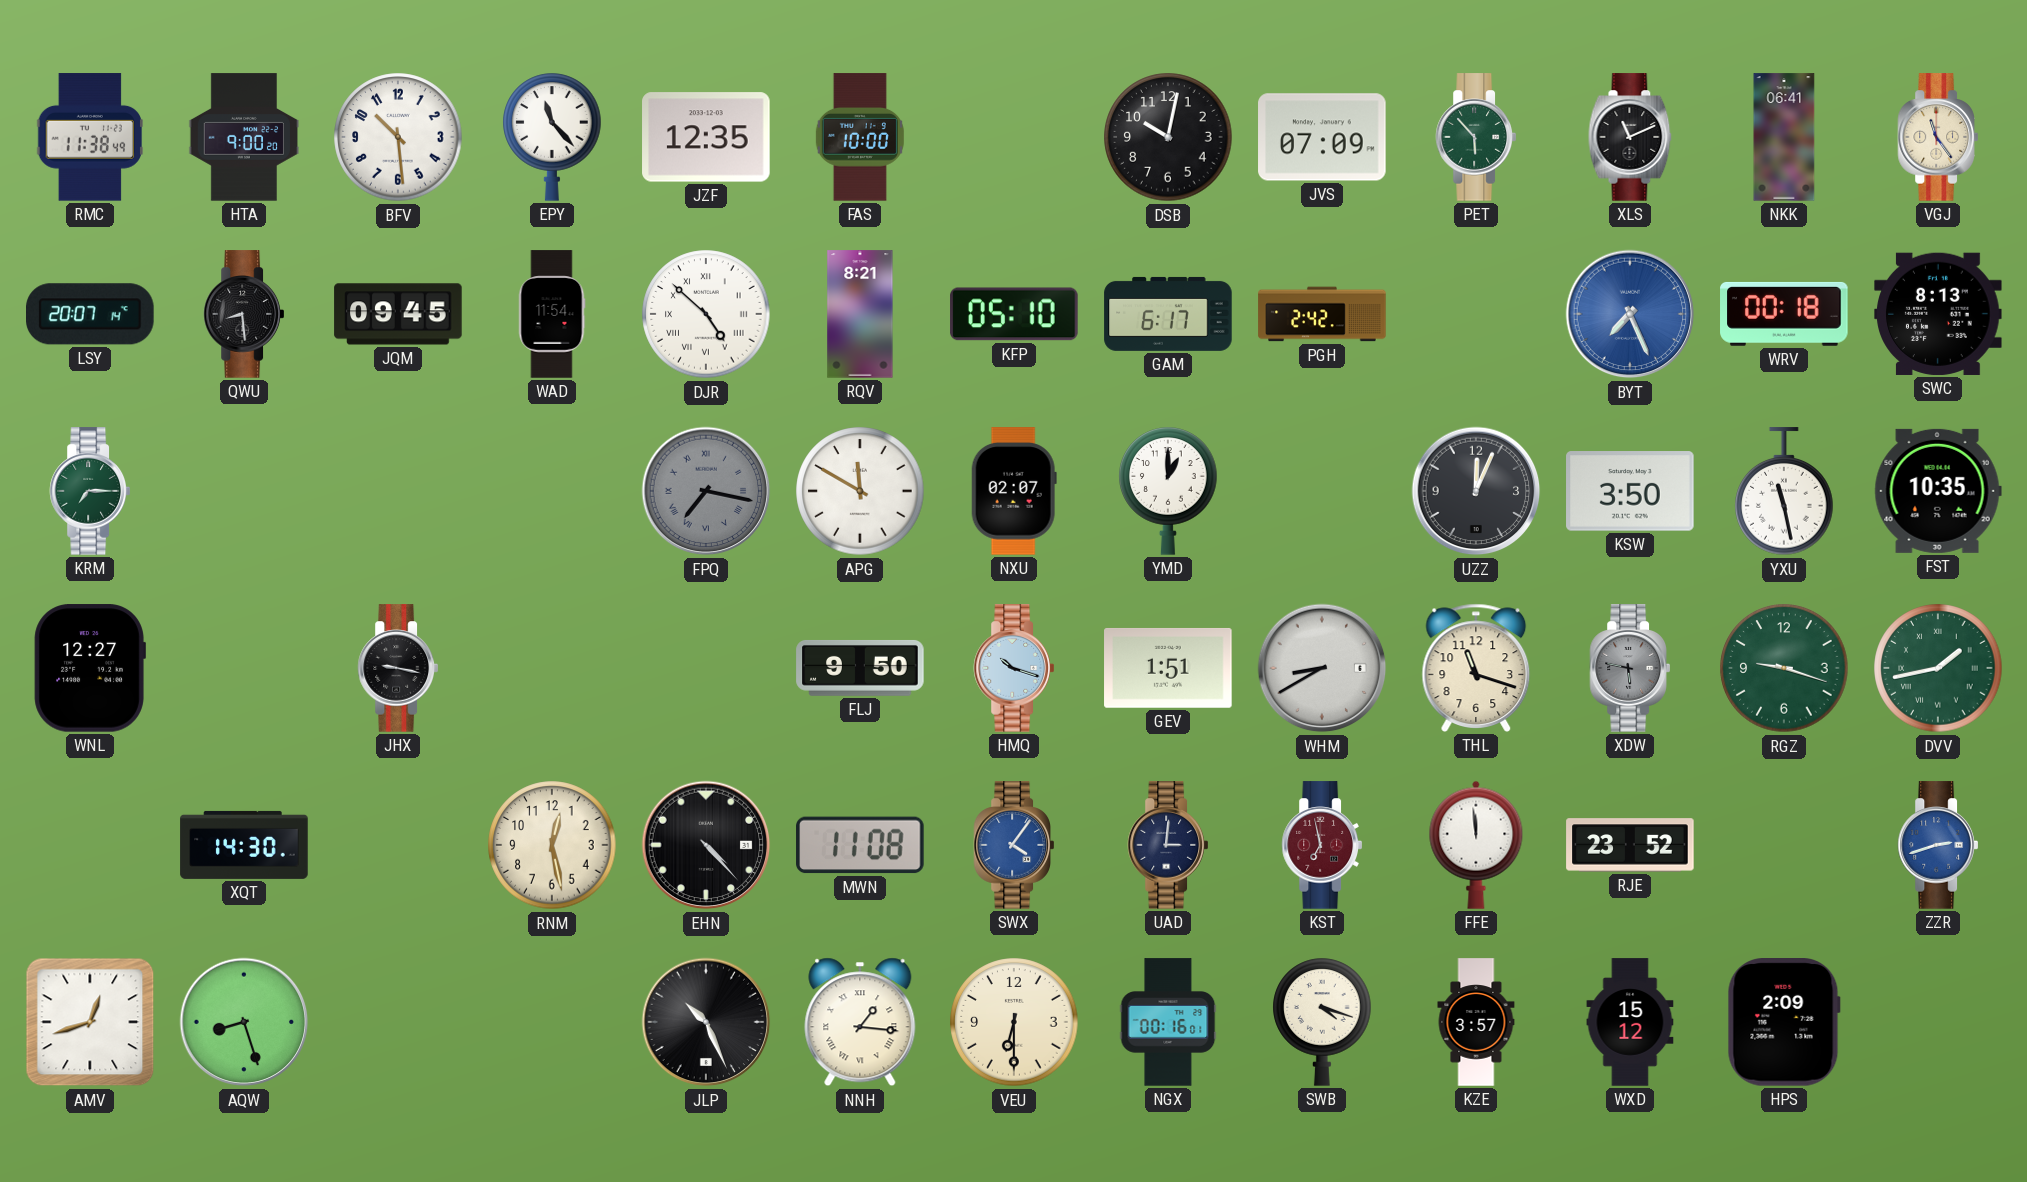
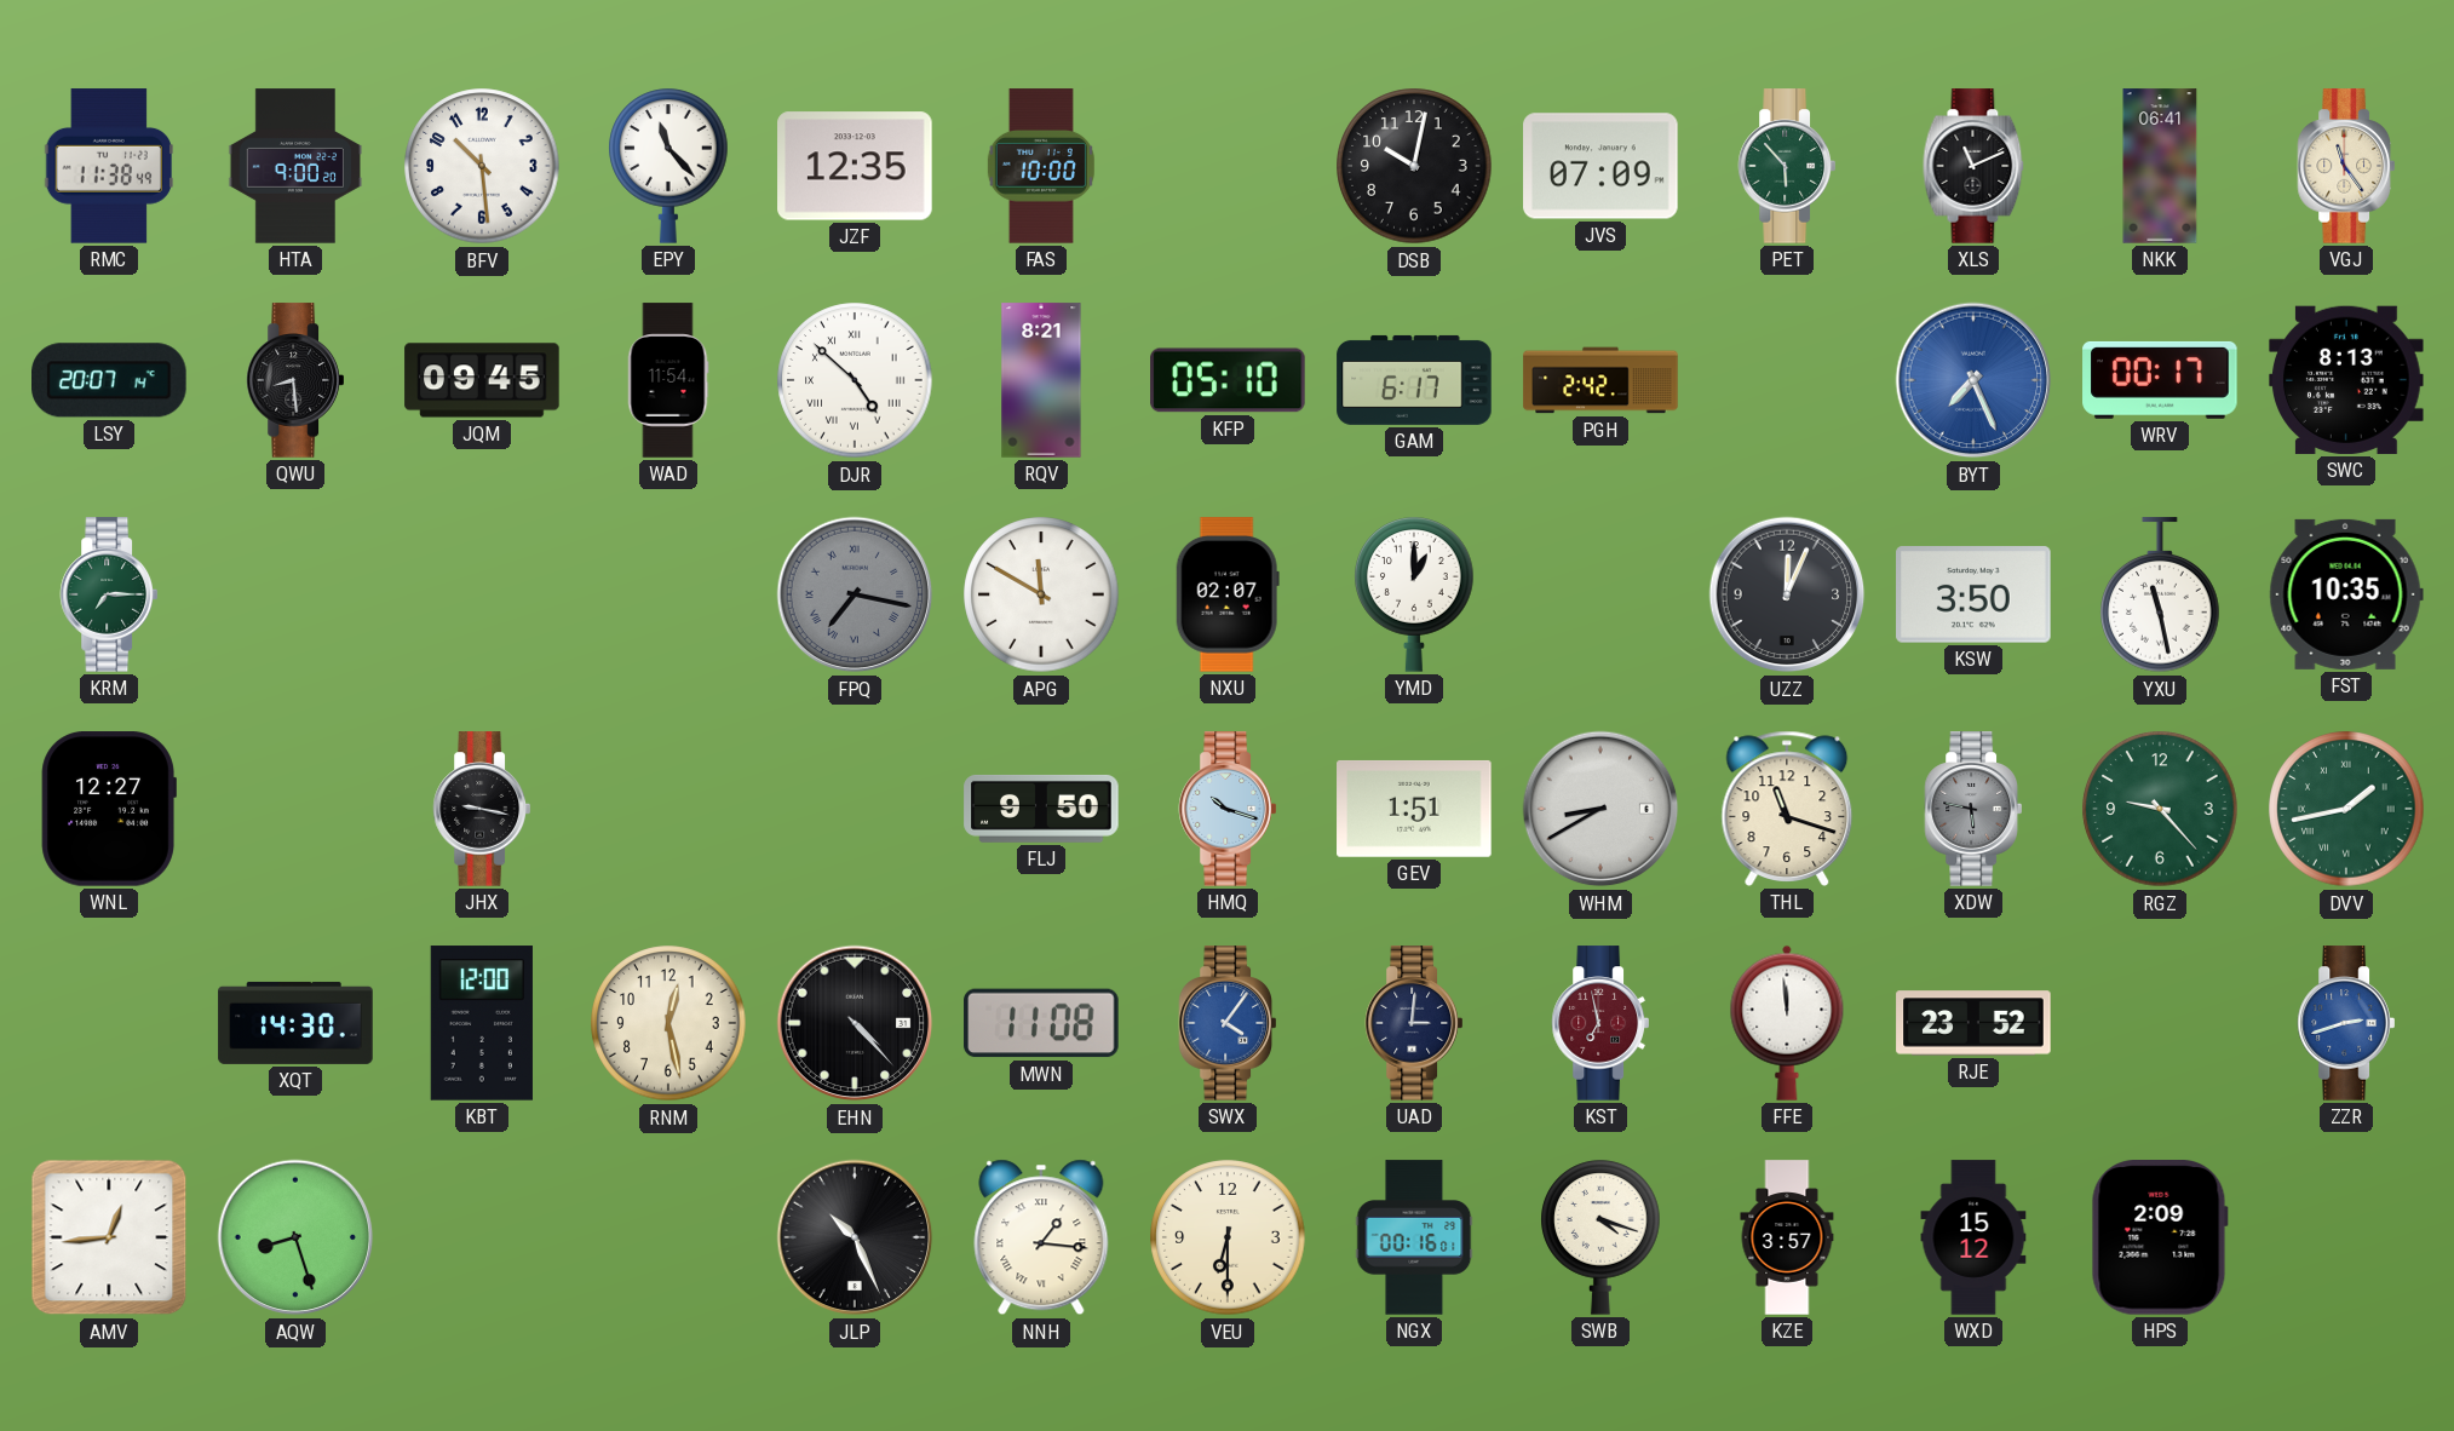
WRV: 00:18 -> 00:17 (2160, 380)
RGZ: 9:18 -> 9:23 (2160, 809)
KBT: none -> 12:00 (482, 1023)
AMV: 12:42 -> 12:44 (109, 1237)
